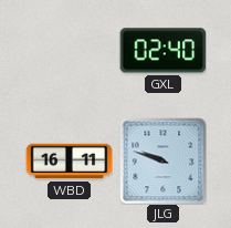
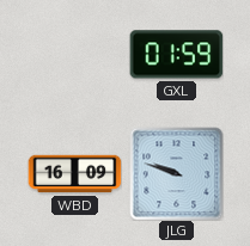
GXL: 02:40 -> 01:59 (176, 55)
WBD: 16:11 -> 16:09 (74, 174)
